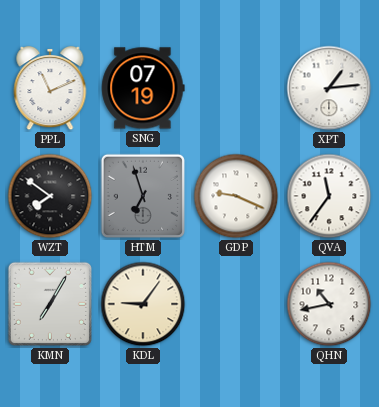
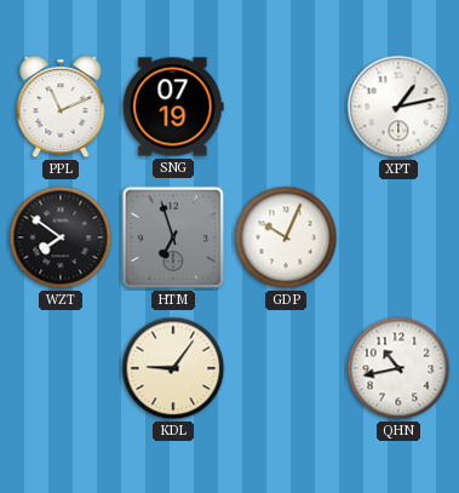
XPT: 1:14 -> 1:13 (398, 107)
GDP: 9:19 -> 10:04 (286, 237)
QVA: 11:36 -> none (329, 196)
KMN: 7:05 -> none (50, 304)
